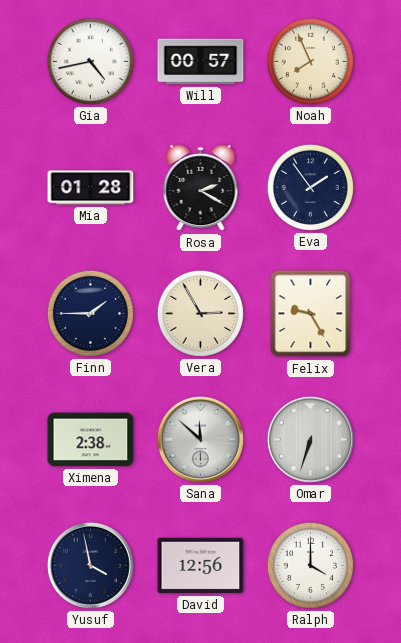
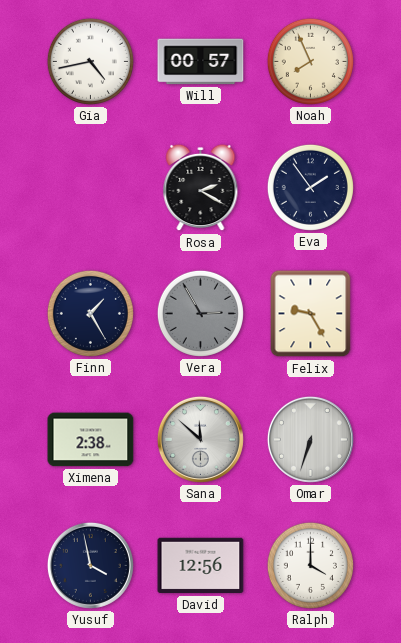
Mia: 01:28 -> none (91, 188)
Finn: 1:45 -> 1:25 (90, 313)
Vera dial: cream -> grey (200, 313)
